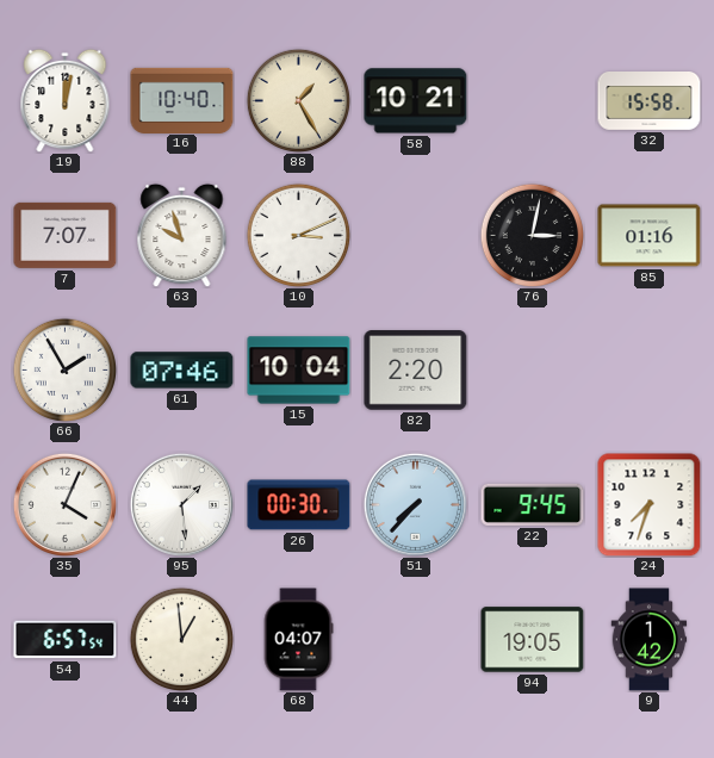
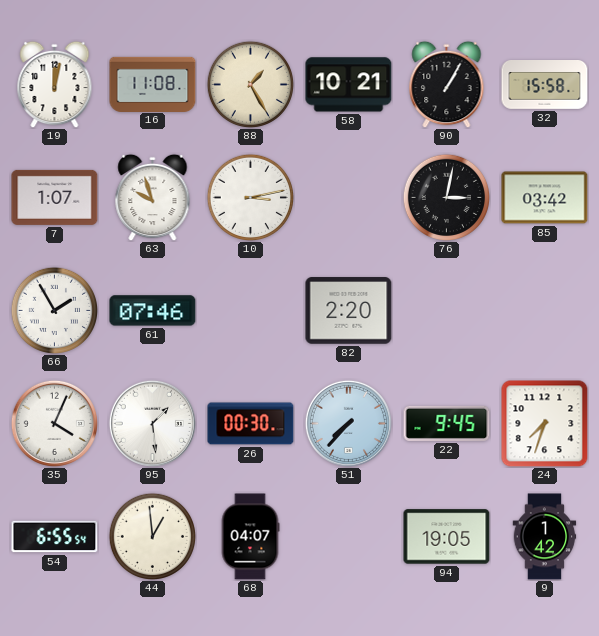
16: 10:40 -> 11:08 (153, 84)
90: none -> 1:05 (447, 84)
7: 7:07 -> 1:07 (55, 197)
10: 3:11 -> 3:13 (250, 197)
85: 01:16 -> 03:42 (545, 198)
15: 10:04 -> none (299, 371)
54: 6:57 -> 6:55 (55, 537)
